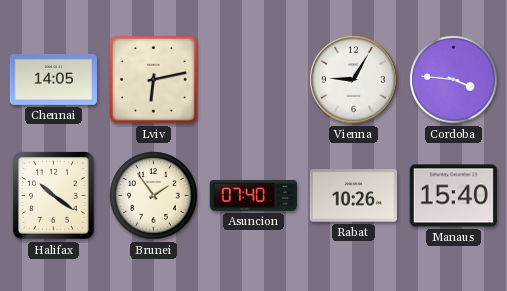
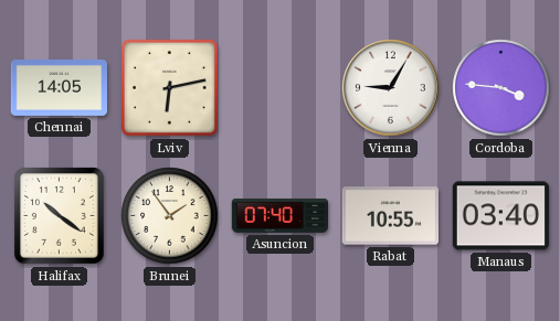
Rabat: 10:26 -> 10:55 (390, 216)
Manaus: 15:40 -> 03:40 (500, 216)
